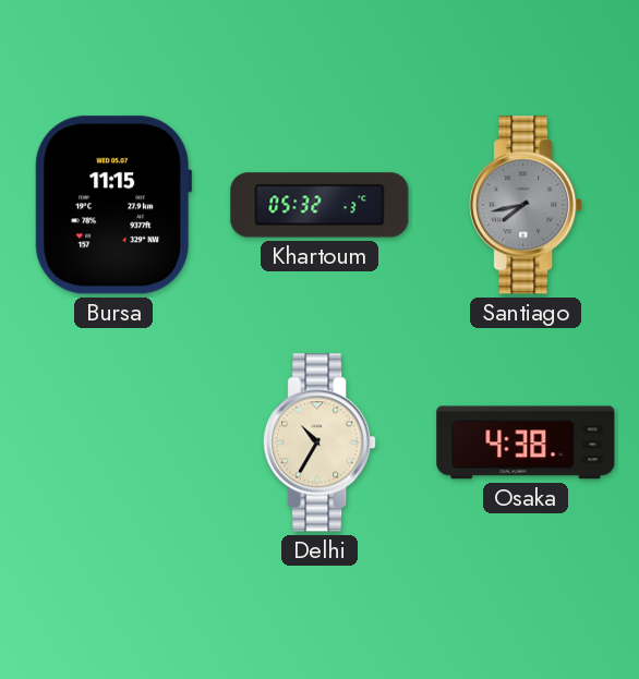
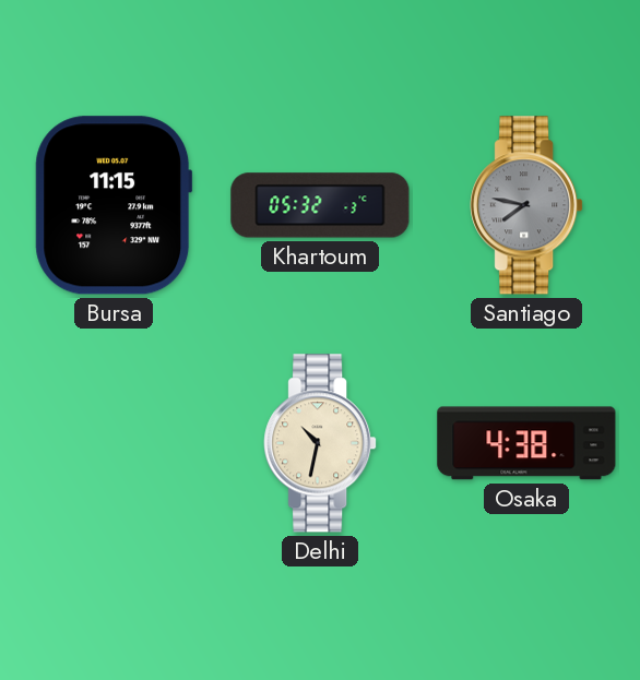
Santiago: 7:43 -> 7:47 (526, 205)
Delhi: 10:35 -> 10:32 (320, 443)
